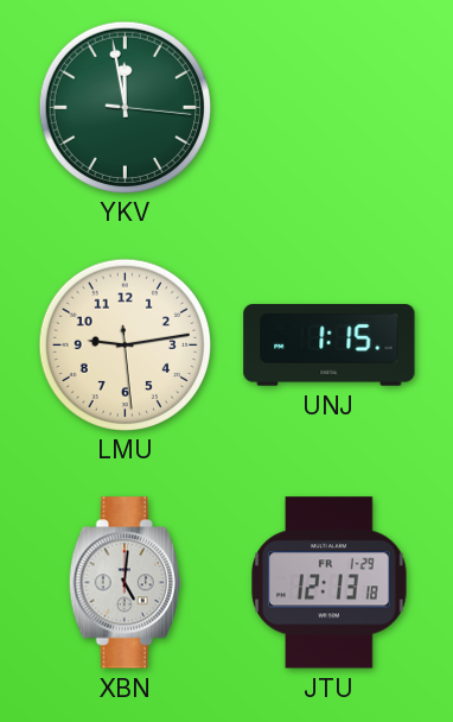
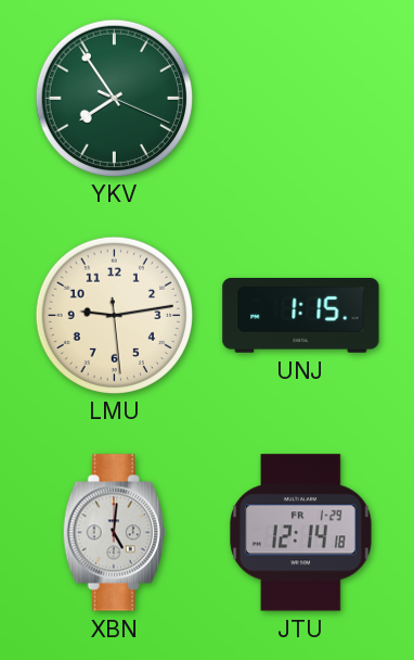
YKV: 11:58 -> 7:54 (114, 98)
JTU: 12:13 -> 12:14 (301, 533)
